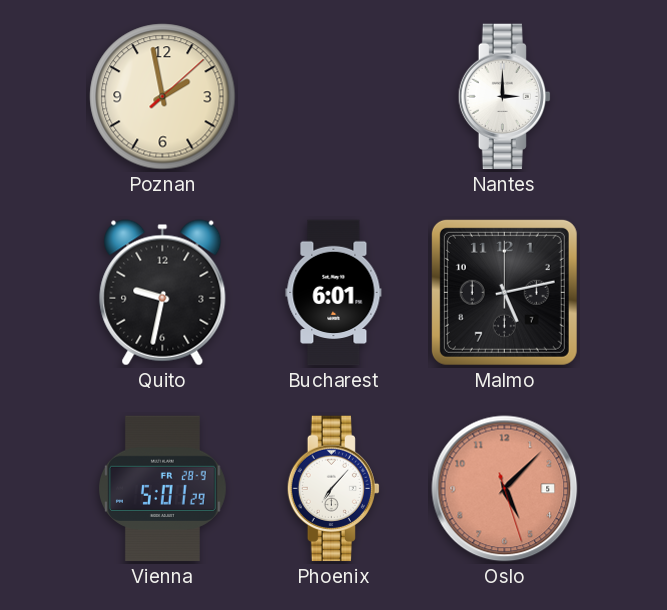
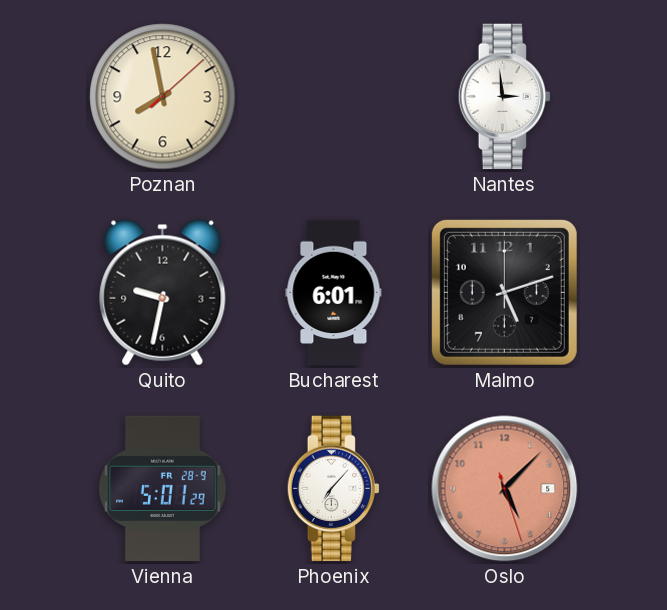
Poznan: 1:58 -> 7:58 (163, 97)
Nantes: 3:00 -> 2:59 (504, 97)
Malmo: 5:13 -> 5:12 (504, 292)
